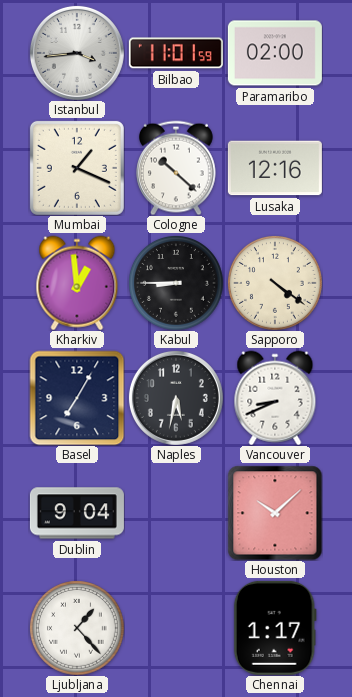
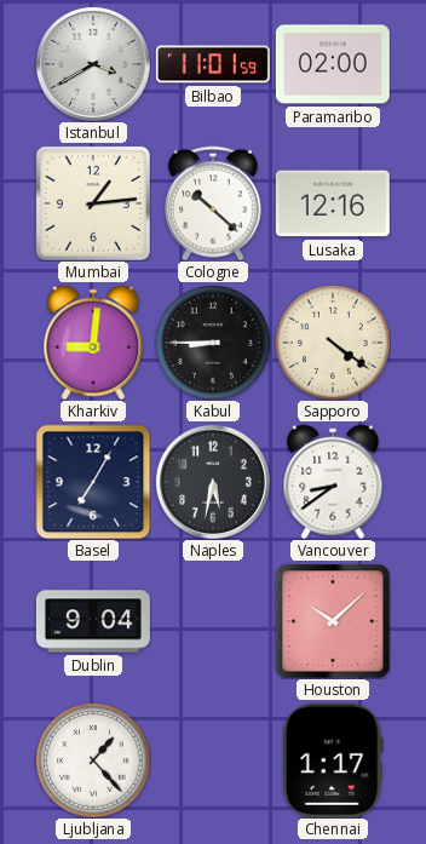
Istanbul: 3:44 -> 3:40 (93, 64)
Mumbai: 1:19 -> 1:14 (93, 203)
Kharkiv: 12:59 -> 9:01 (93, 343)
Vancouver: 8:41 -> 8:39 (333, 482)
